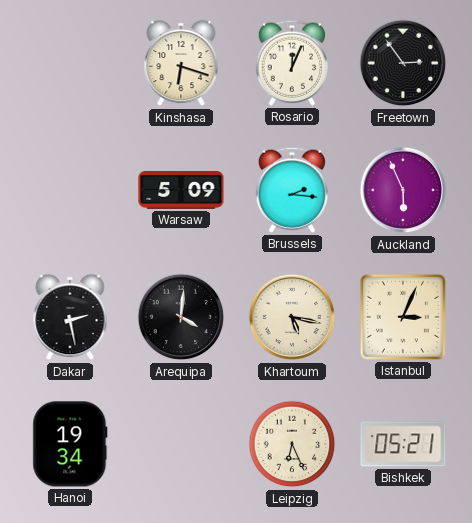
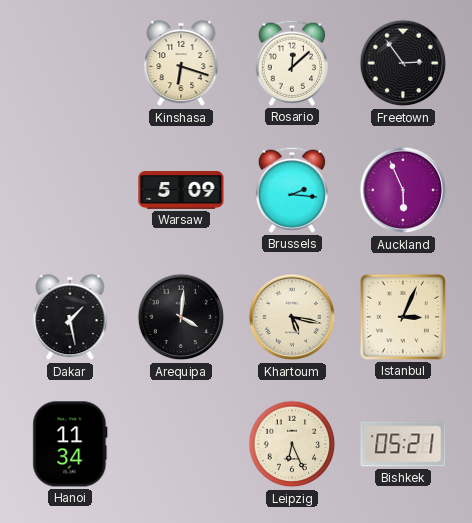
Rosario: 12:04 -> 12:08 (292, 63)
Dakar: 2:28 -> 1:28 (70, 317)
Hanoi: 19:34 -> 11:34 (70, 444)
